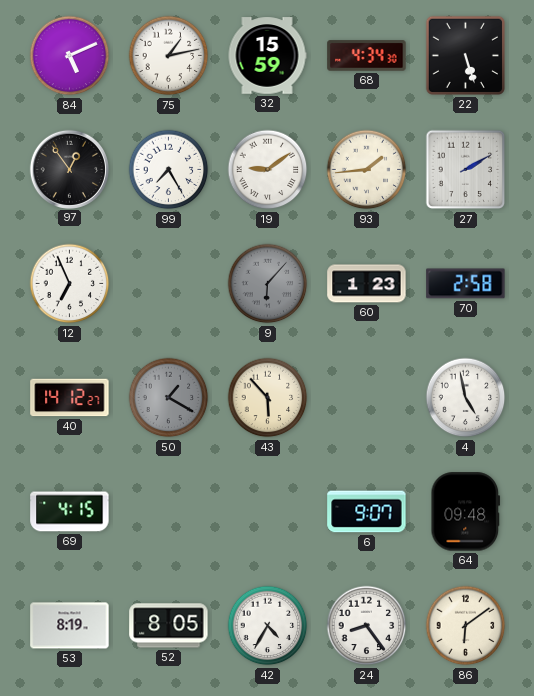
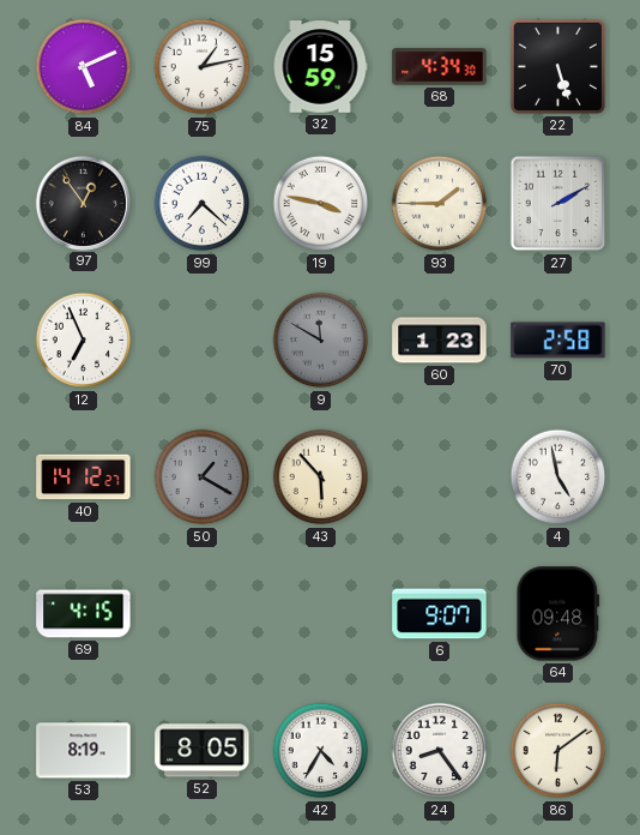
99: 7:25 -> 7:22 (203, 204)
19: 9:09 -> 3:47 (321, 204)
93: 1:44 -> 1:45 (440, 204)
9: 6:07 -> 11:50 (321, 341)
